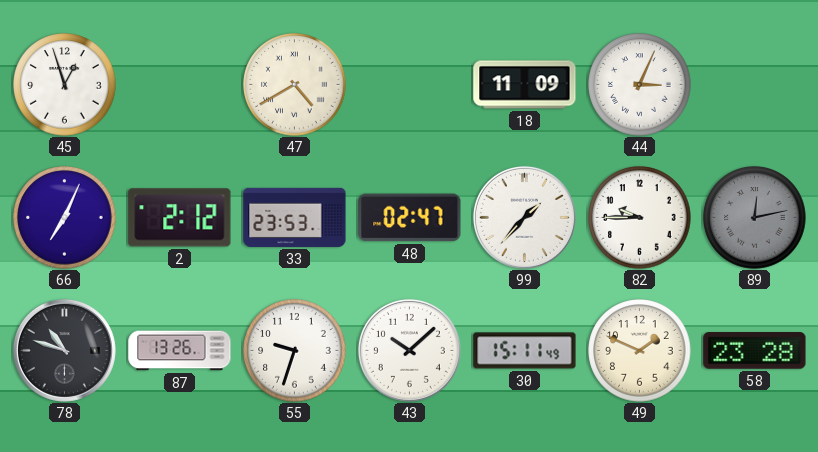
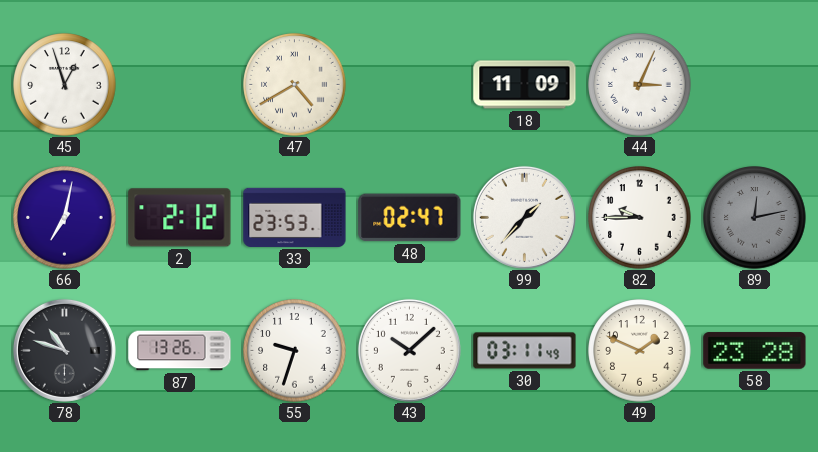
66: 7:04 -> 7:02 (65, 218)
30: 15:11 -> 03:11 (525, 351)
